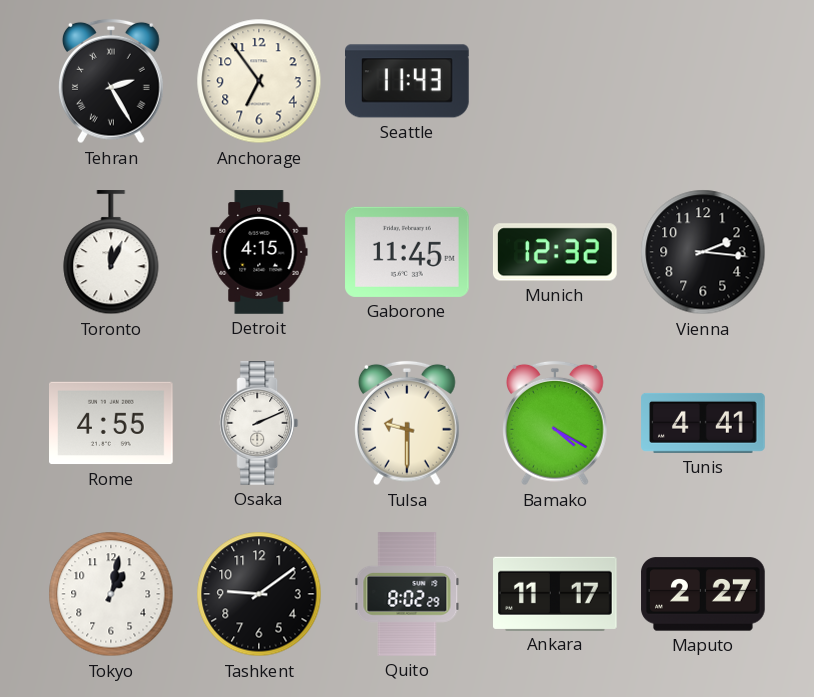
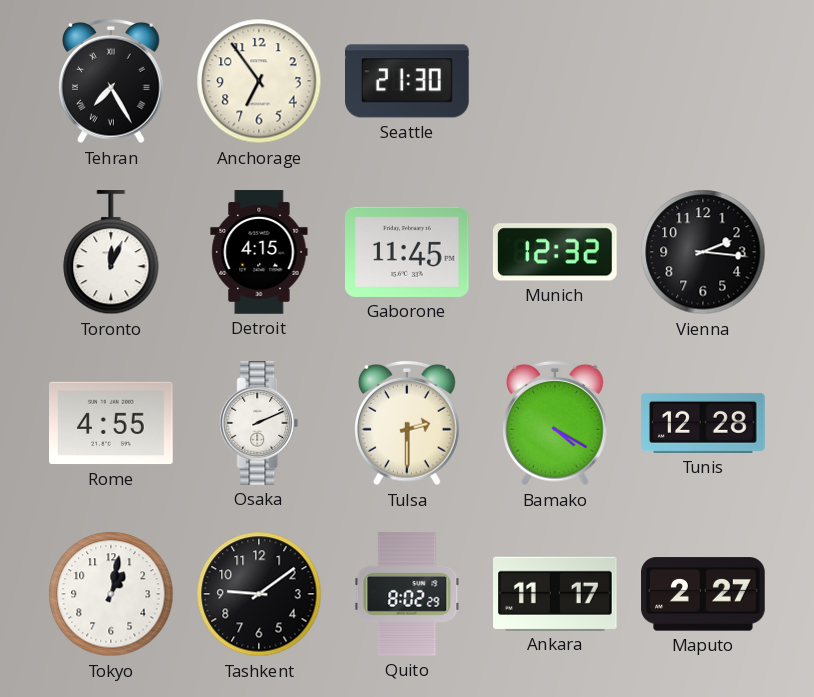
Tehran: 2:25 -> 7:25 (112, 81)
Seattle: 11:43 -> 21:30 (408, 81)
Tulsa: 9:30 -> 2:30 (408, 423)
Tunis: 4:41 -> 12:28 (703, 423)
